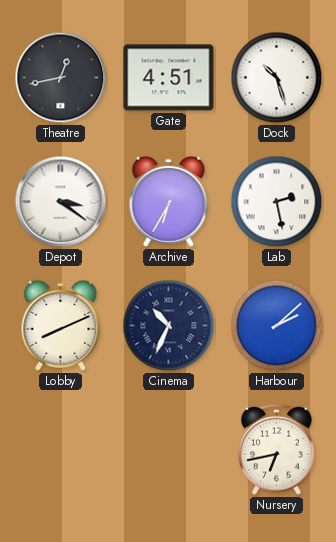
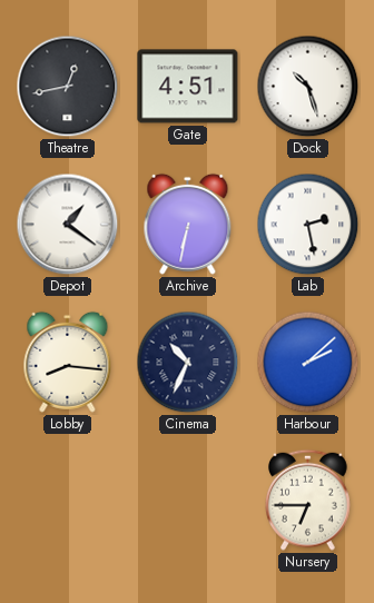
Depot: 3:21 -> 1:21 (68, 225)
Archive: 6:35 -> 6:32 (188, 224)
Lobby: 8:11 -> 8:16 (68, 362)
Nursery: 6:43 -> 6:45 (308, 500)
